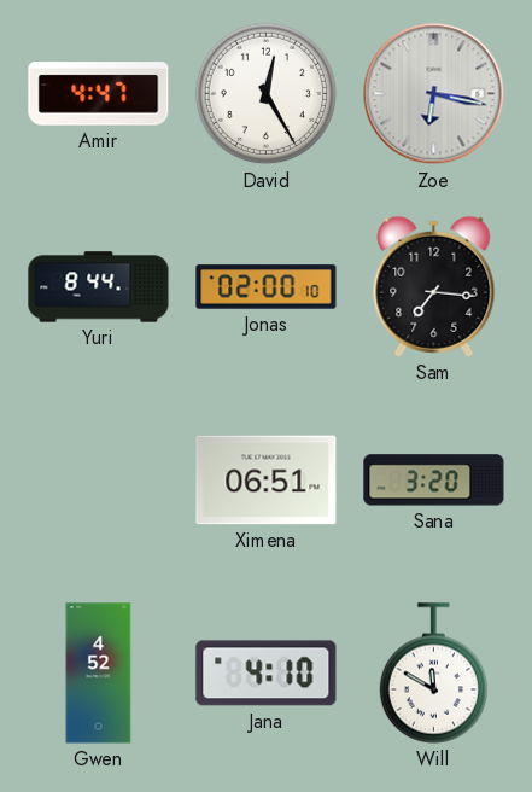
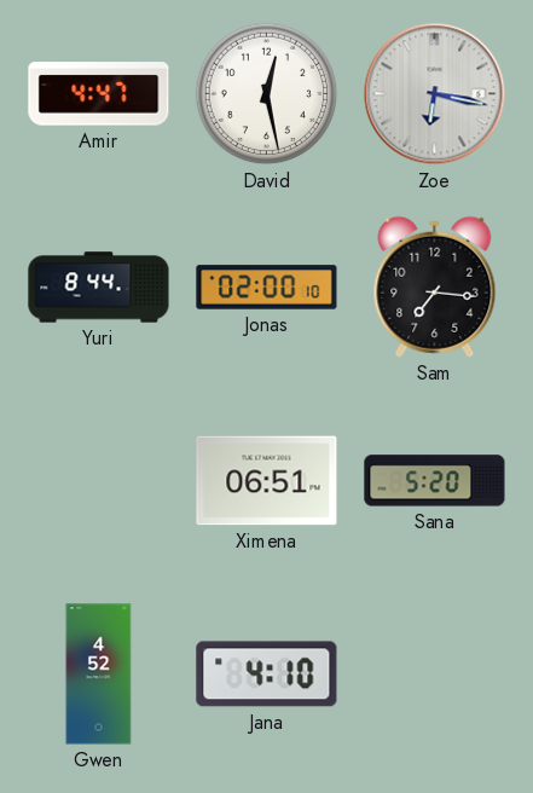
David: 12:25 -> 12:28 (267, 94)
Sana: 3:20 -> 5:20 (435, 481)
Will: 11:50 -> none (434, 674)
